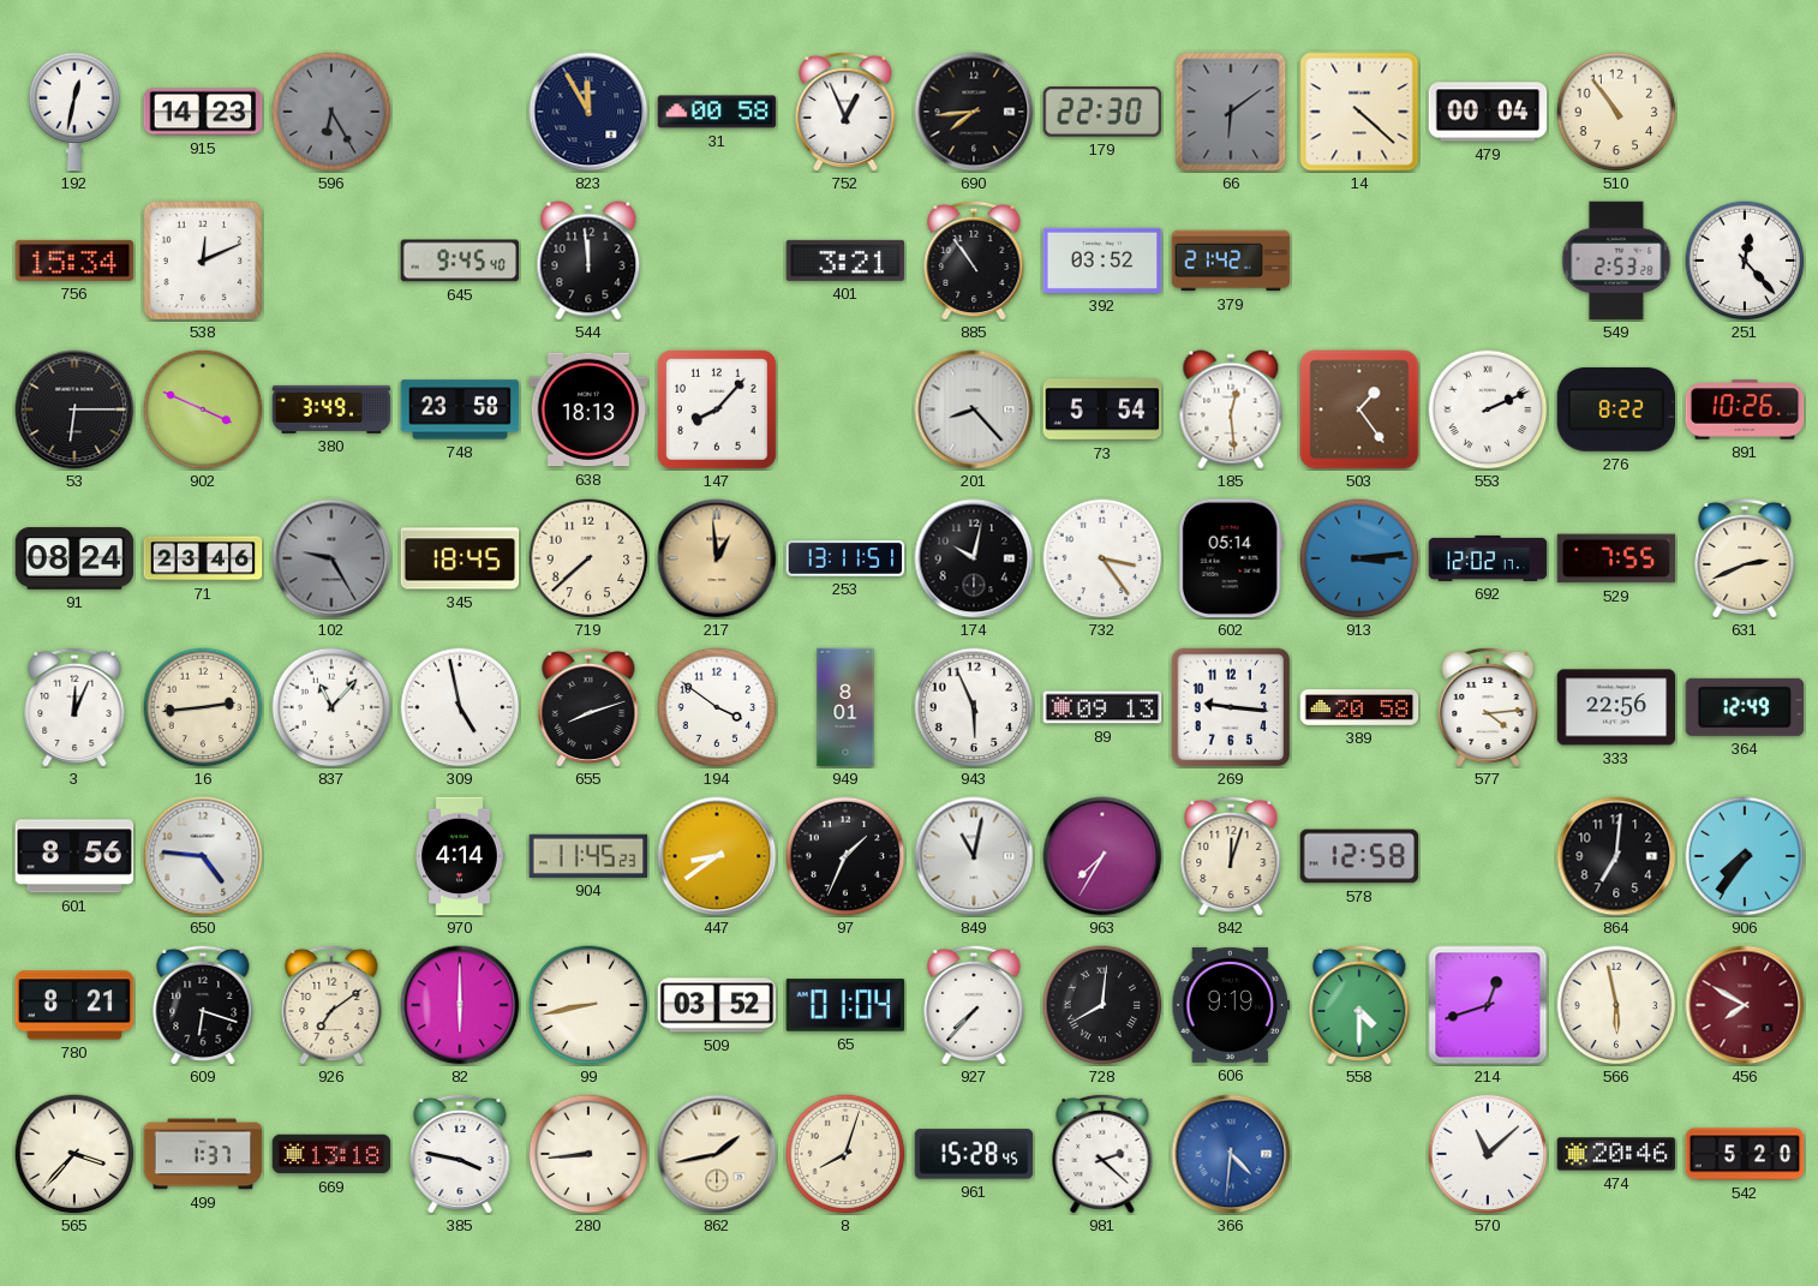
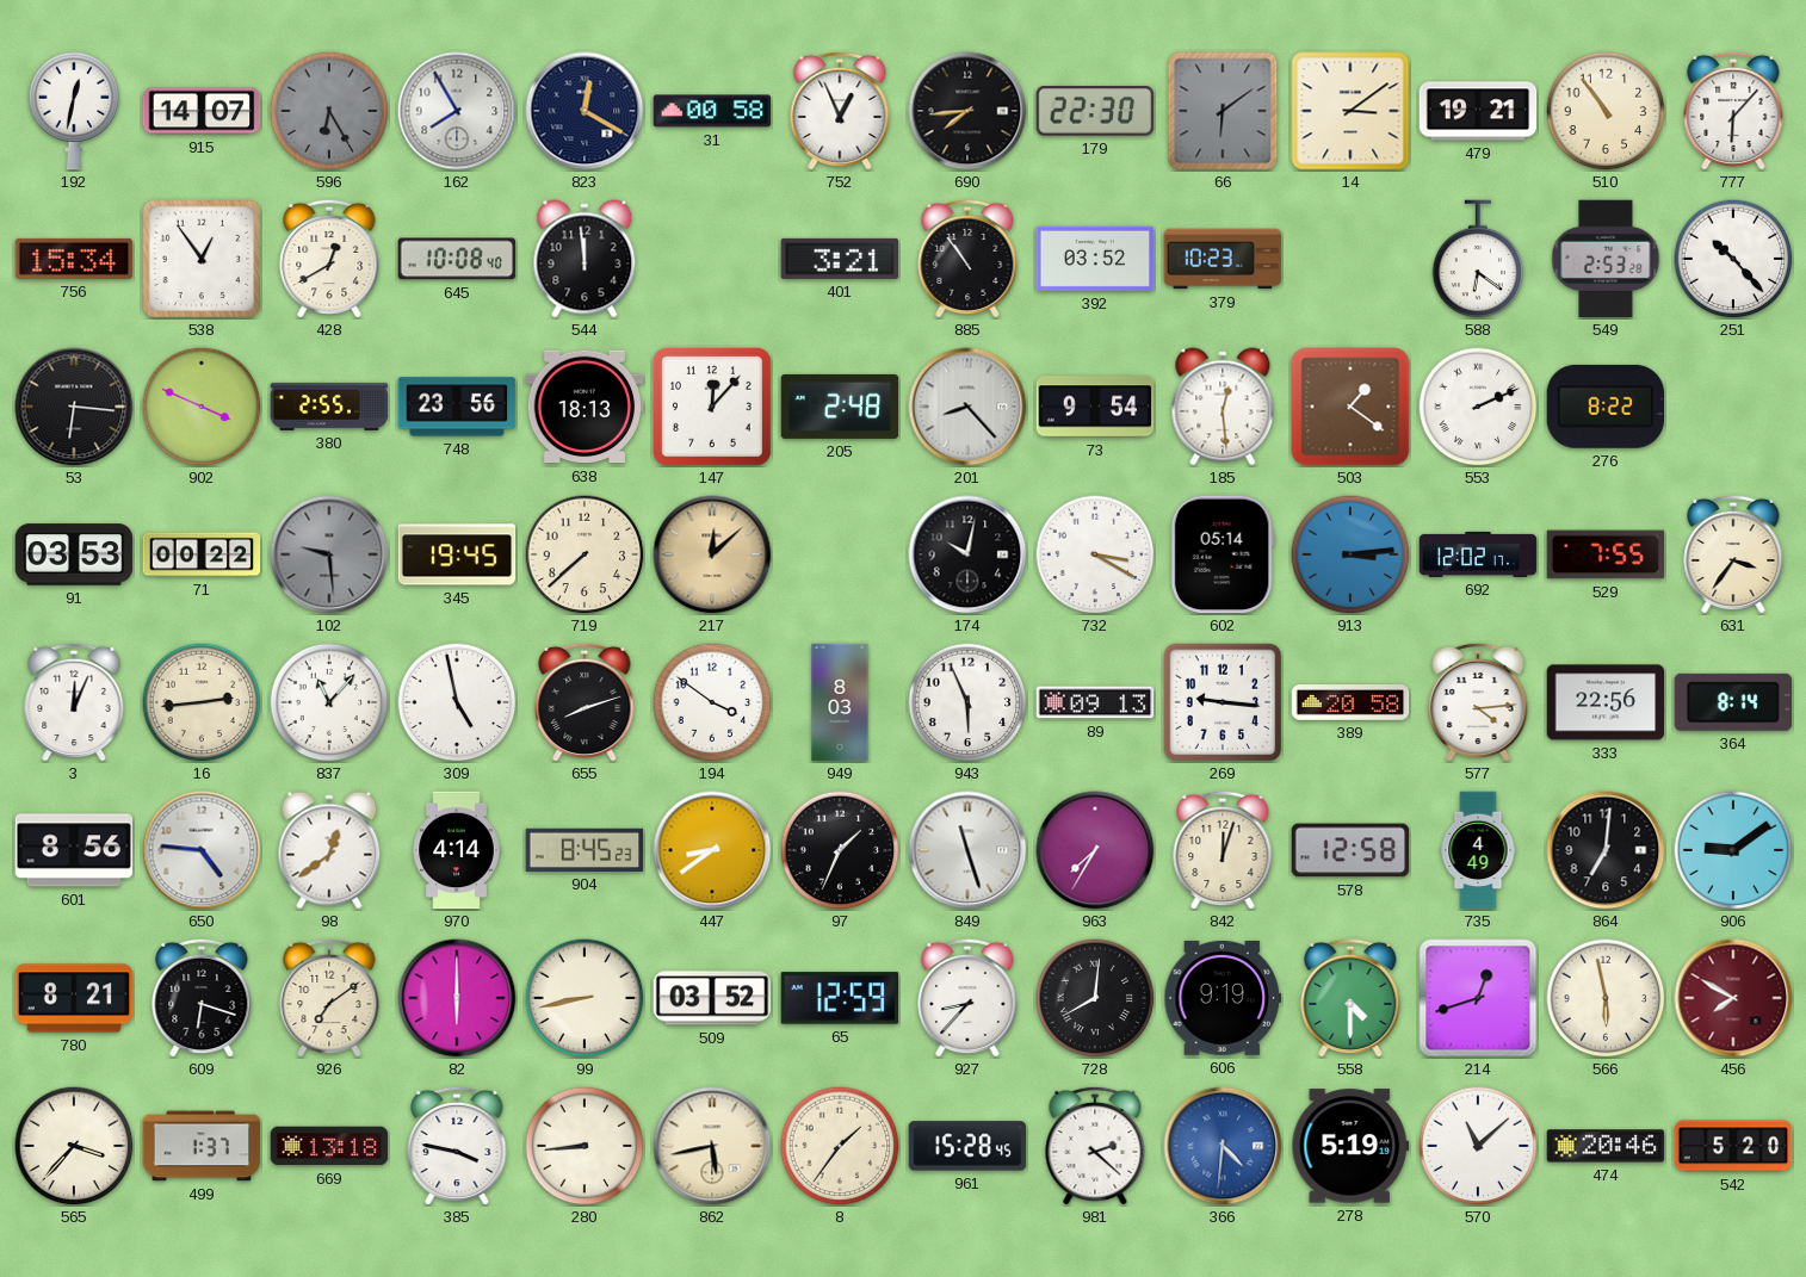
915: 14:23 -> 14:07 (202, 111)
162: none -> 7:55 (457, 111)
823: 11:55 -> 12:20 (585, 111)
14: 4:22 -> 3:09 (1350, 111)
479: 00:04 -> 19:21 (1478, 111)
777: none -> 6:07 (1733, 111)
538: 12:11 -> 12:54 (202, 259)
428: none -> 12:40 (329, 259)
645: 9:45 -> 10:08 (457, 259)
379: 21:42 -> 10:23 (1223, 259)
588: none -> 6:21 (1478, 259)
251: 12:23 -> 10:23 (1733, 259)
53: 6:15 -> 6:16 (74, 407)
380: 3:49 -> 2:55 (329, 407)
748: 23:58 -> 23:56 (457, 407)
147: 8:07 -> 12:07 (712, 407)
205: none -> 2:48 (840, 407)
73: 5:54 -> 9:54 (1095, 407)
503: 1:24 -> 1:21 (1350, 407)
891: 10:26 -> none (1745, 409)
91: 08:24 -> 03:53 (74, 554)
71: 23:46 -> 00:22 (202, 554)
102: 9:25 -> 9:29 (329, 554)
345: 18:45 -> 19:45 (457, 554)
217: 12:59 -> 12:08 (712, 554)
253: 13:11 -> none (845, 558)
732: 3:24 -> 3:20 (1095, 554)
631: 2:41 -> 3:36 (1733, 554)
949: 8:01 -> 8:03 (840, 702)
364: 12:49 -> 8:14 (1732, 702)
98: none -> 12:39 (329, 850)
904: 11:45 -> 8:45 (585, 850)
849: 11:02 -> 11:27 (967, 850)
735: none -> 4:49 (1478, 850)
906: 7:36 -> 9:09 (1733, 850)
65: 01:04 -> 12:59 (840, 998)
927: 7:37 -> 8:37 (967, 998)
862: 1:43 -> 5:43 (712, 1146)
8: 8:03 -> 1:36 (840, 1146)
278: none -> 5:19 (1350, 1146)
